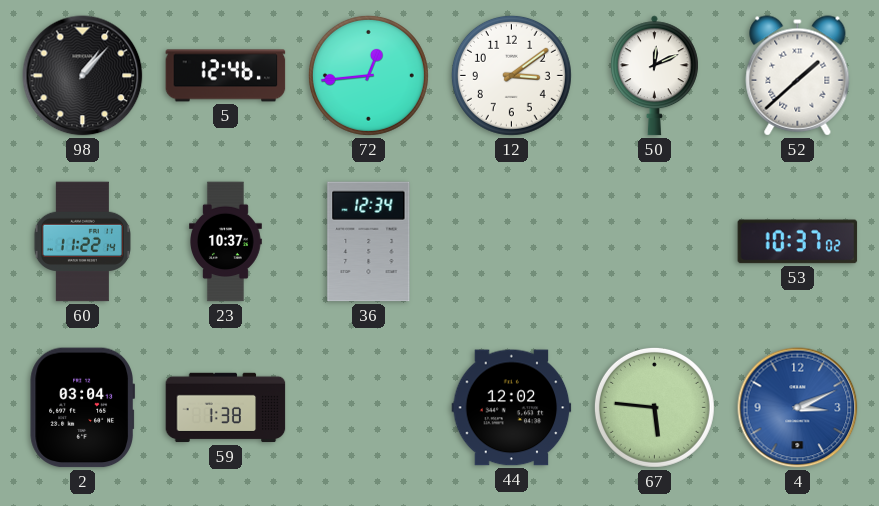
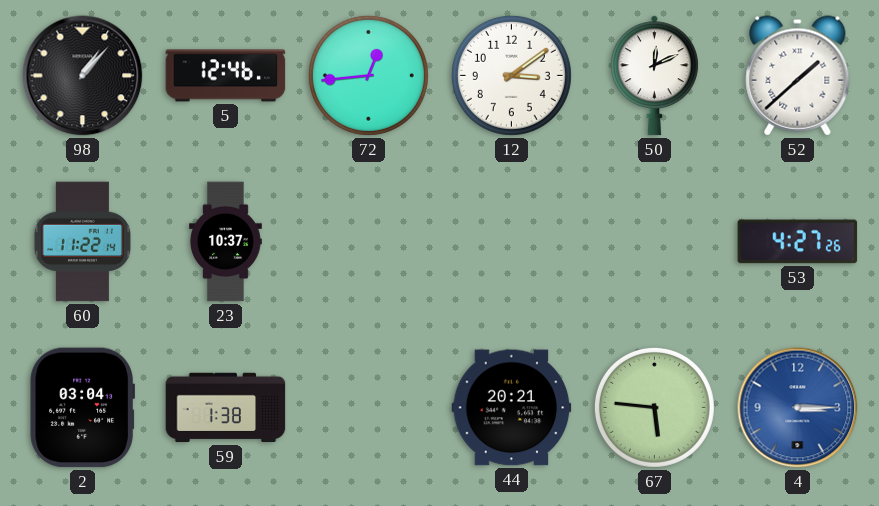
36: 12:34 -> none (369, 242)
53: 10:37 -> 4:27 (798, 242)
44: 12:02 -> 20:21 (512, 408)
4: 3:11 -> 3:15 (798, 408)
